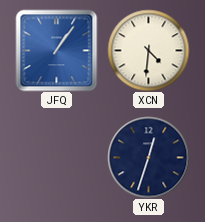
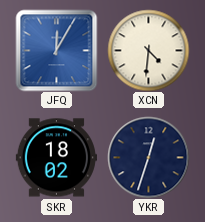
JFQ: 1:06 -> 12:05 (56, 50)
SKR: none -> 18:02 (56, 158)
